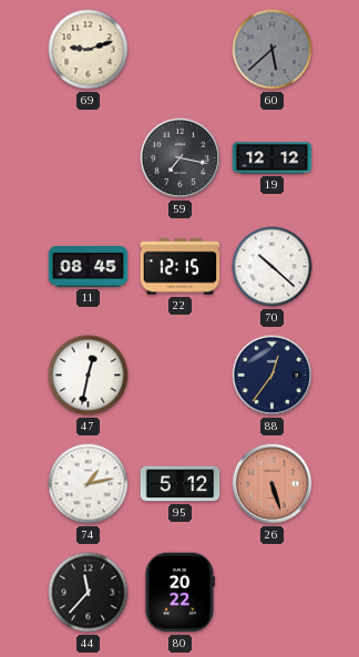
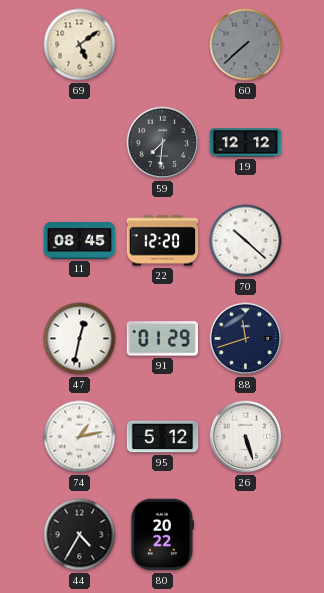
69: 9:12 -> 5:09 (80, 45)
60: 5:38 -> 7:38 (246, 45)
59: 7:17 -> 7:31 (163, 143)
22: 12:15 -> 12:20 (163, 241)
91: none -> 01:29 (163, 339)
88: 12:36 -> 11:42 (246, 339)
26 dial: salmon -> white (246, 437)
44: 11:37 -> 4:35 (80, 535)
